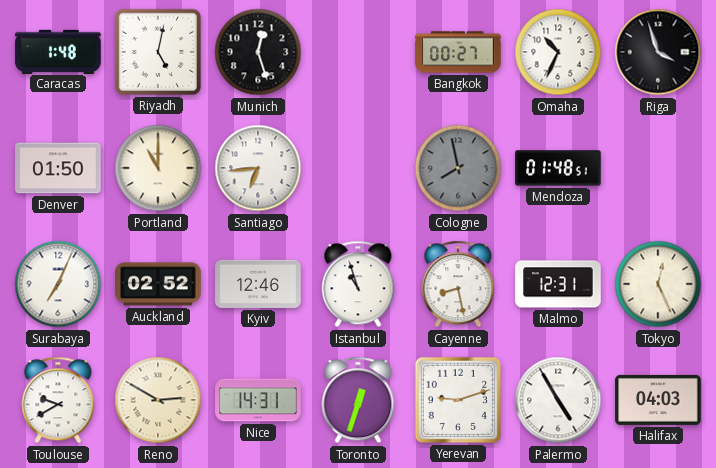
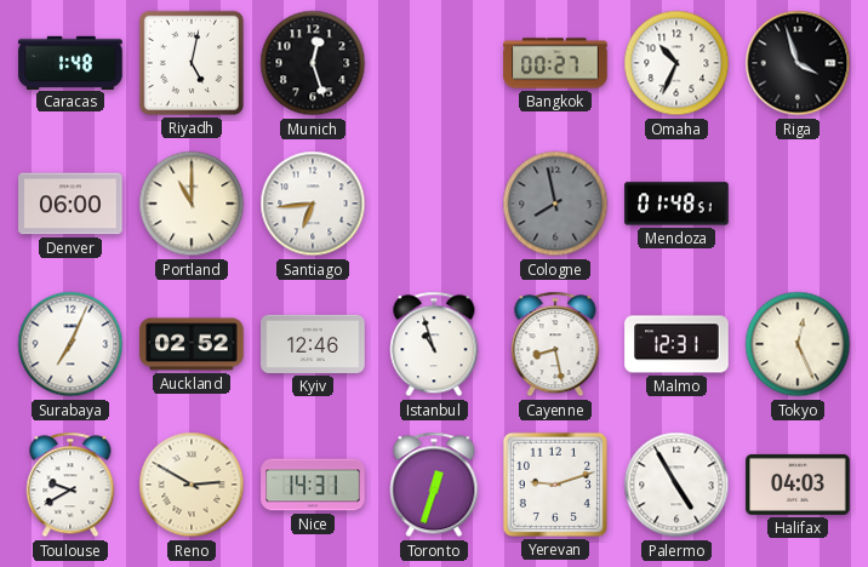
Denver: 01:50 -> 06:00 (70, 204)
